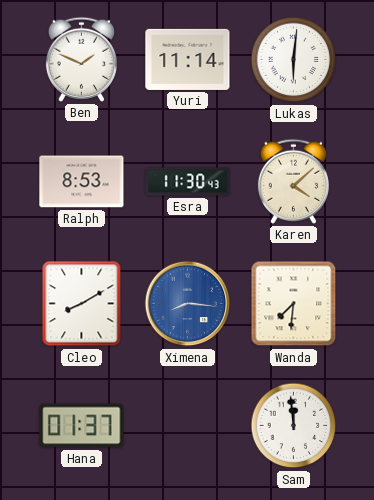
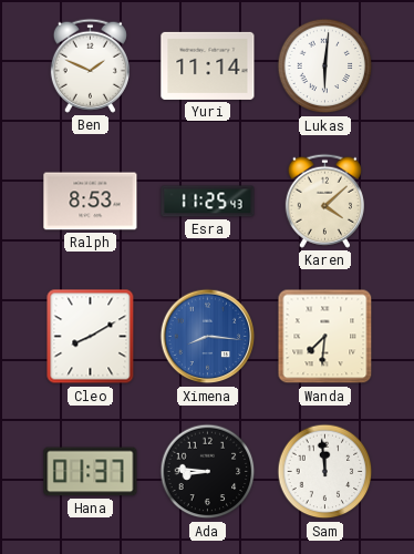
Esra: 11:30 -> 11:25 (208, 202)
Ada: none -> 8:46 (208, 472)
